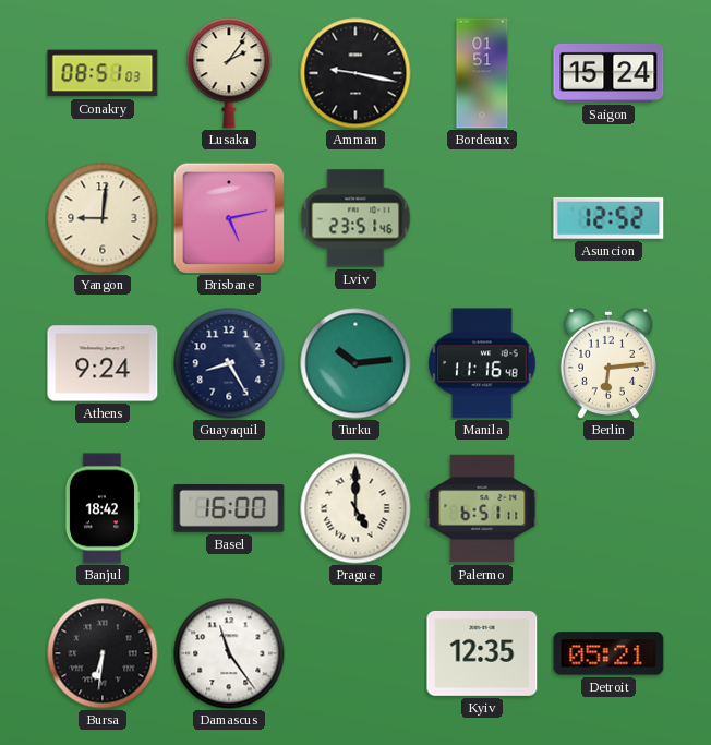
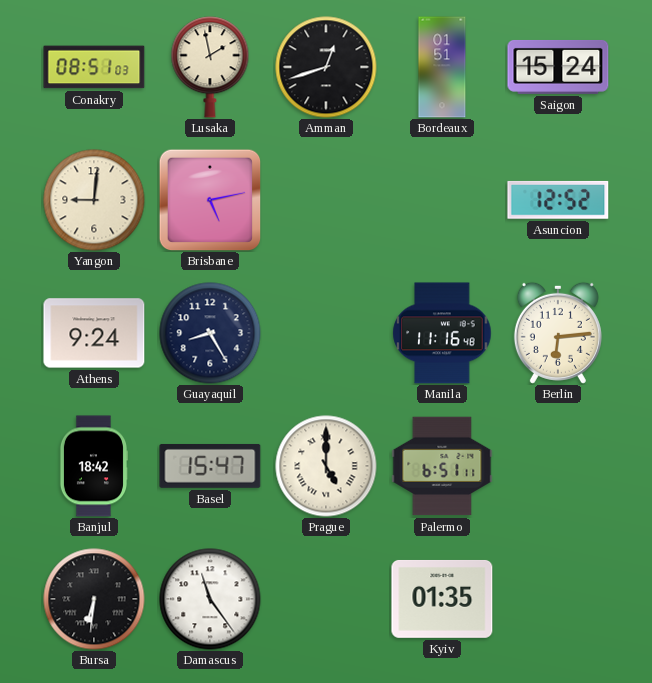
Lusaka: 2:06 -> 1:58 (210, 67)
Amman: 9:17 -> 12:42 (326, 67)
Lviv: 23:51 -> none (355, 218)
Turku: 10:14 -> none (355, 363)
Basel: 16:00 -> 15:47 (210, 466)
Kyiv: 12:35 -> 01:35 (442, 599)
Detroit: 05:21 -> none (608, 653)
